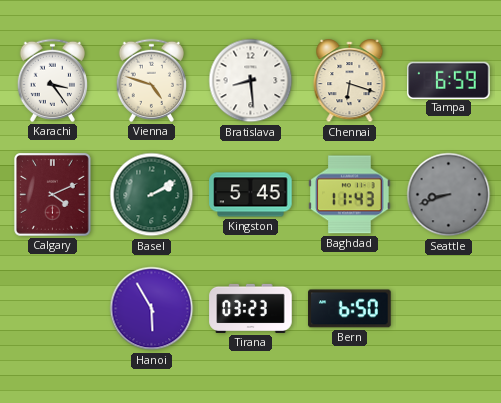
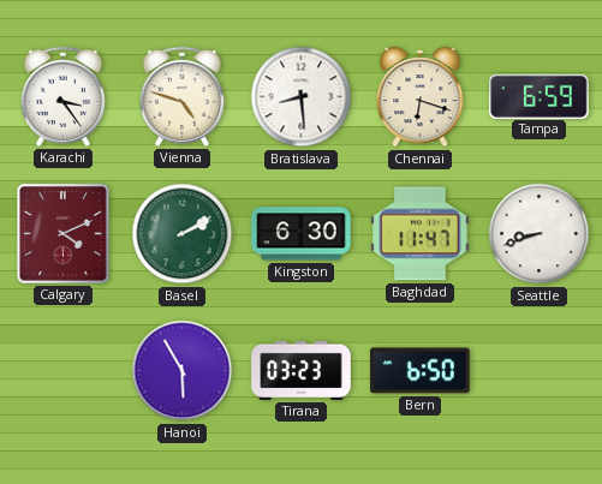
Kingston: 5:45 -> 6:30 (302, 234)
Baghdad: 11:43 -> 11:47 (421, 234)
Seattle dial: grey -> white (540, 234)
